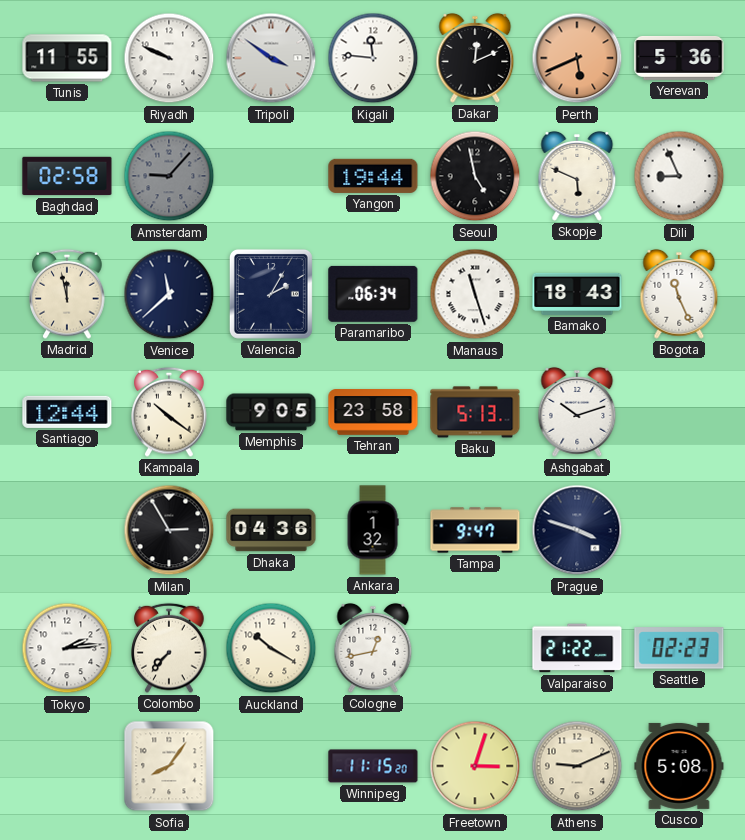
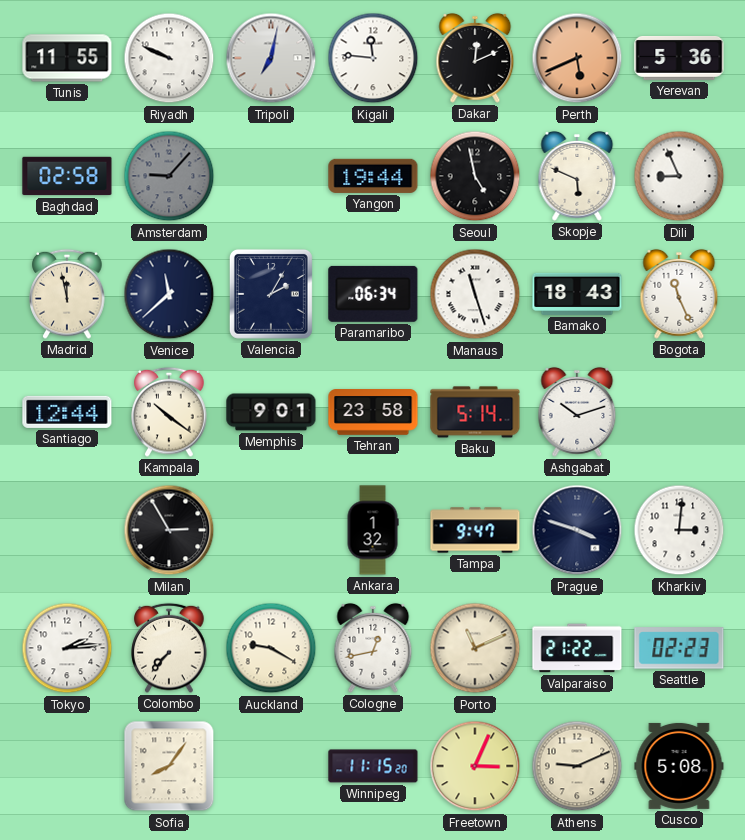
Tripoli: 3:51 -> 7:02 (271, 58)
Memphis: 9:05 -> 9:01 (271, 412)
Baku: 5:13 -> 5:14 (475, 412)
Dhaka: 04:36 -> none (271, 530)
Kharkiv: none -> 3:01 (679, 530)
Auckland: 10:20 -> 9:20 (271, 648)
Porto: none -> 11:11 (475, 648)
Freetown: 3:03 -> 3:04 (475, 766)
